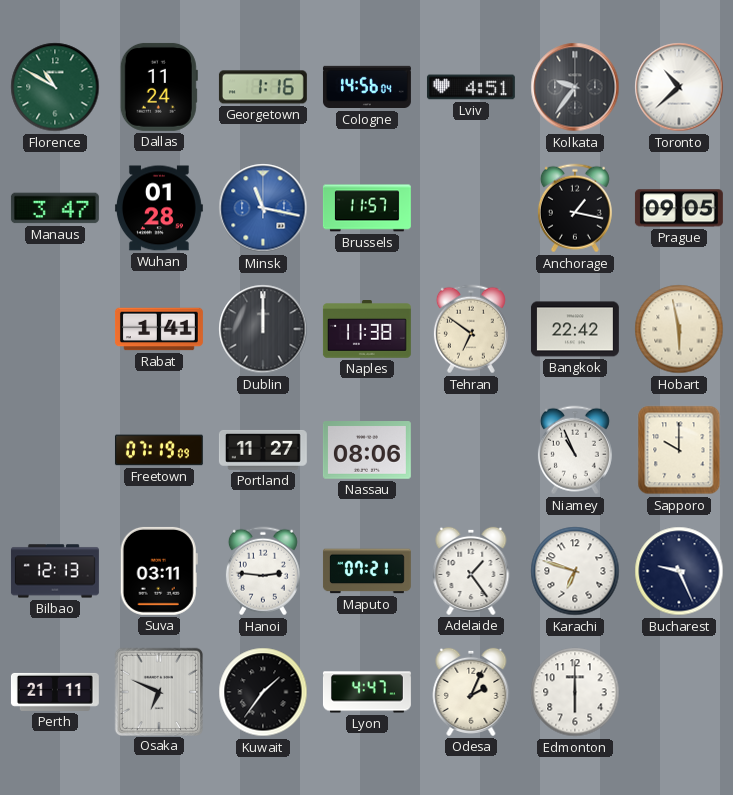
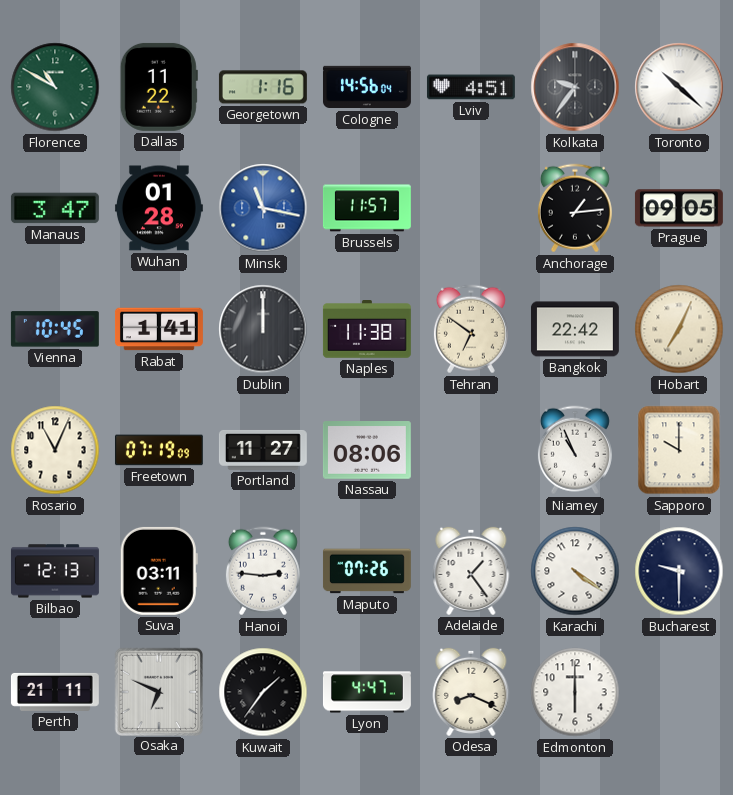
Dallas: 11:24 -> 11:22 (159, 87)
Toronto: 10:38 -> 10:22 (679, 87)
Anchorage: 1:17 -> 1:14 (575, 208)
Vienna: none -> 10:45 (55, 329)
Hobart: 5:58 -> 7:04 (679, 329)
Rosario: none -> 11:04 (55, 450)
Maputo: 07:21 -> 07:26 (367, 571)
Karachi: 6:48 -> 4:21 (575, 571)
Bucharest: 9:26 -> 9:30 (679, 571)
Odesa: 2:04 -> 8:19 (471, 692)
